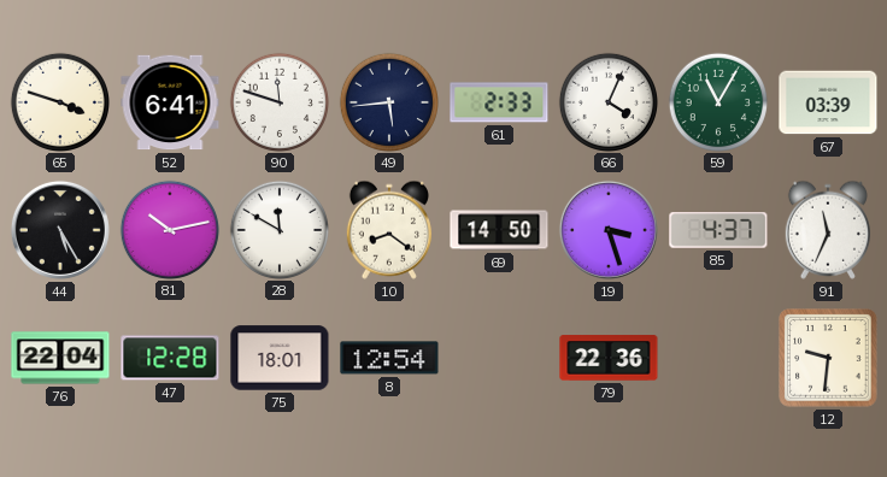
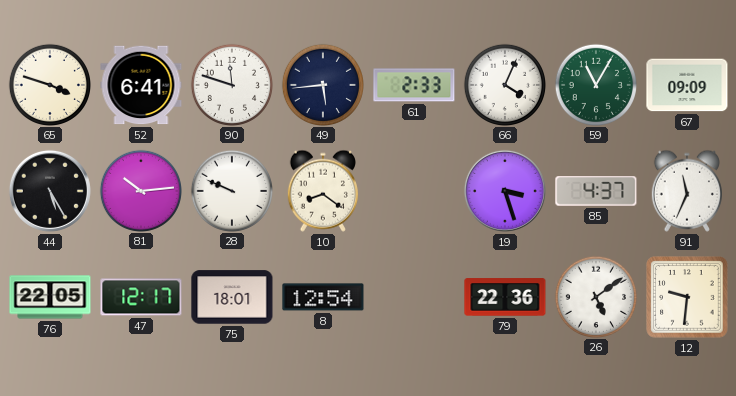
67: 03:39 -> 09:09 (687, 85)
81: 10:13 -> 10:14 (140, 190)
28: 11:50 -> 9:49 (231, 190)
69: 14:50 -> none (499, 230)
76: 22:04 -> 22:05 (50, 297)
47: 12:28 -> 12:17 (141, 297)
26: none -> 5:09 (595, 296)
